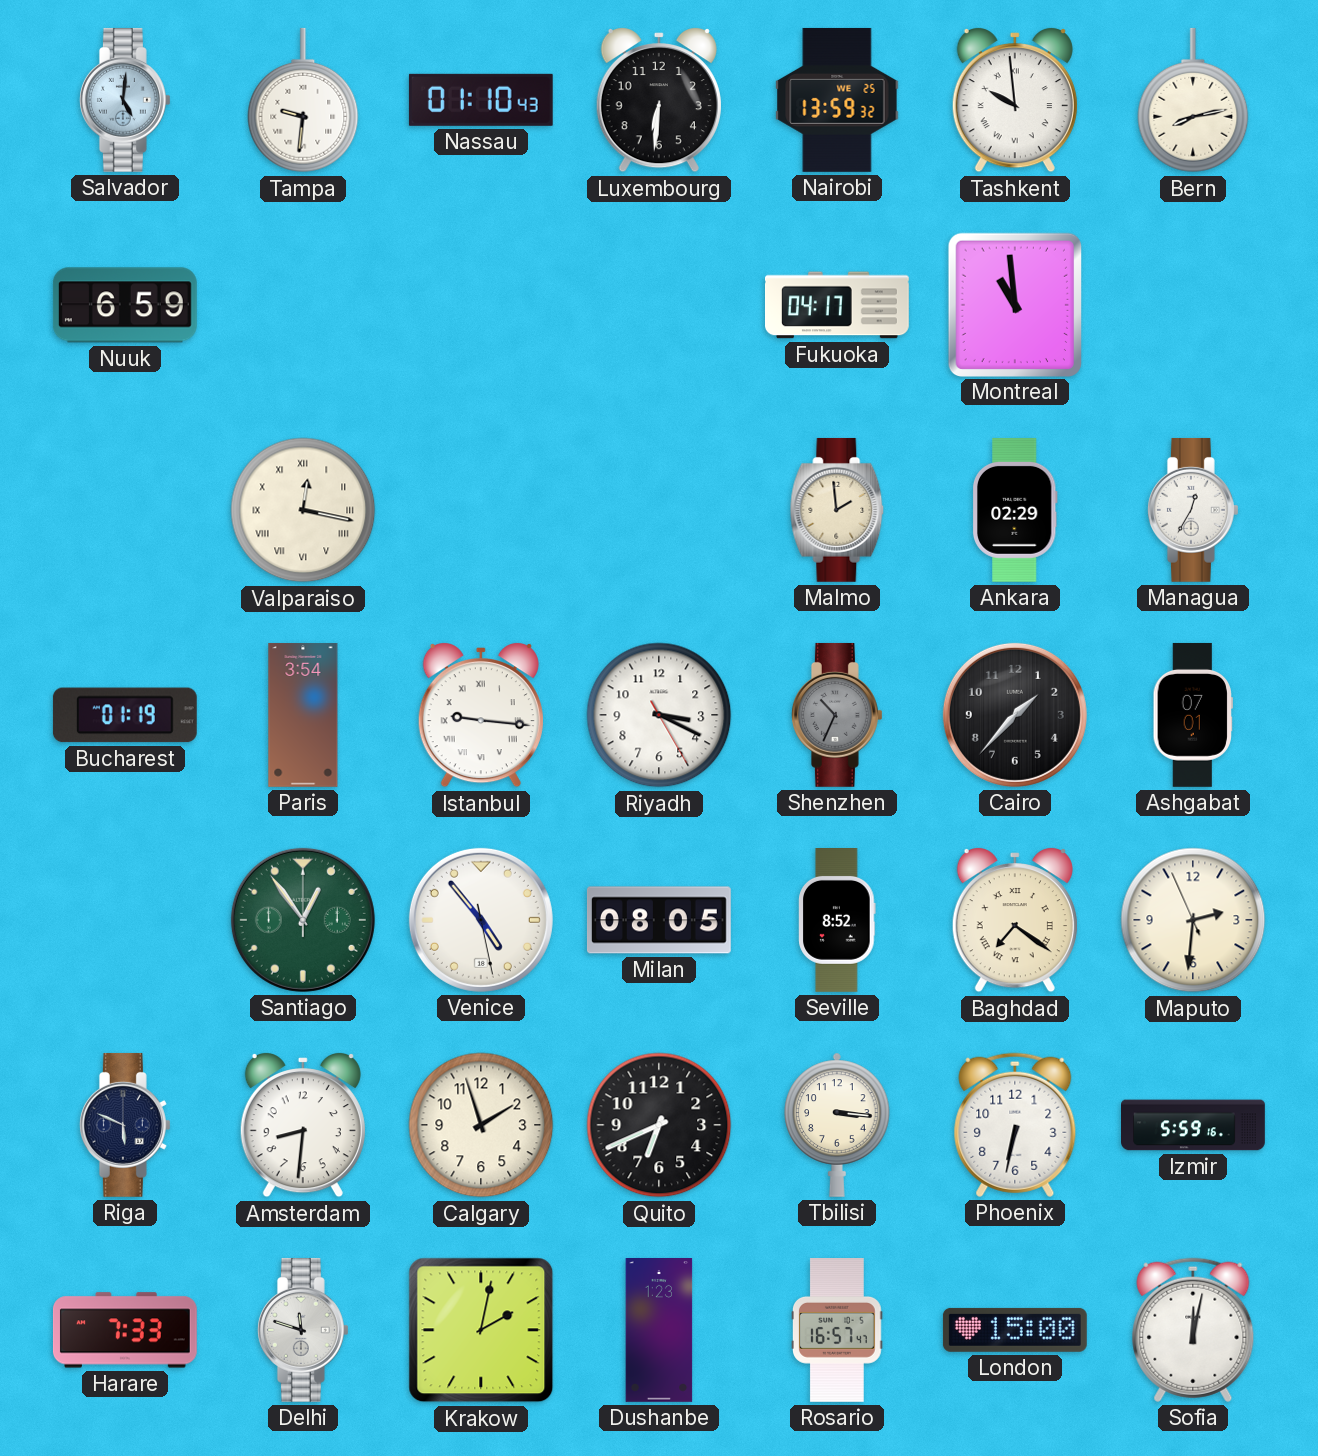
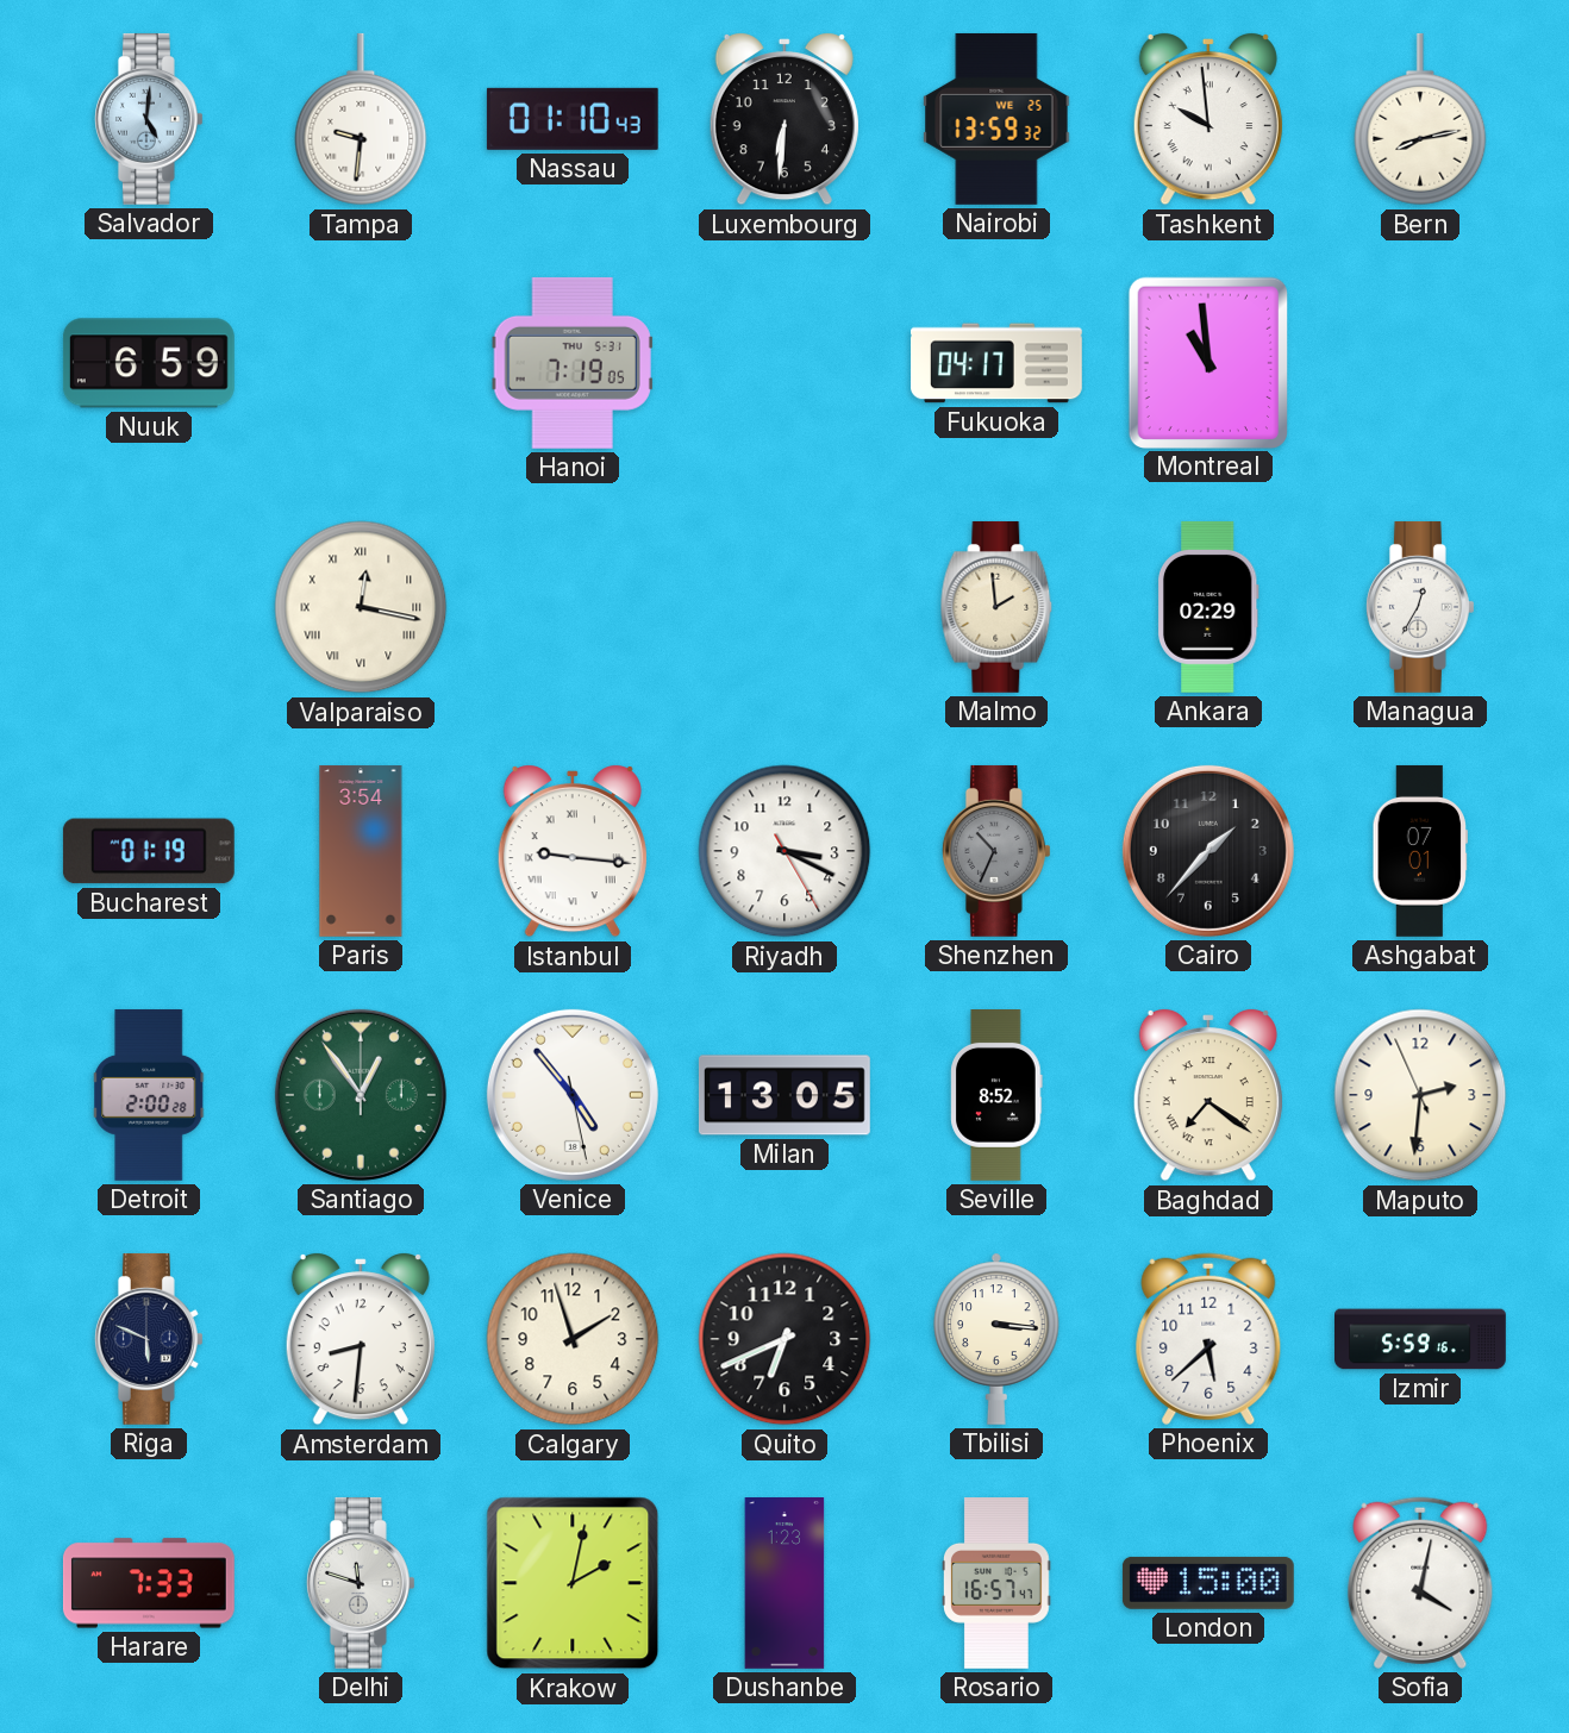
Hanoi: none -> 7:19 (573, 363)
Detroit: none -> 2:00 (150, 1095)
Milan: 08:05 -> 13:05 (784, 1095)
Phoenix: 6:32 -> 5:38 (1208, 1339)
Sofia: 12:02 -> 4:02 (1420, 1583)
